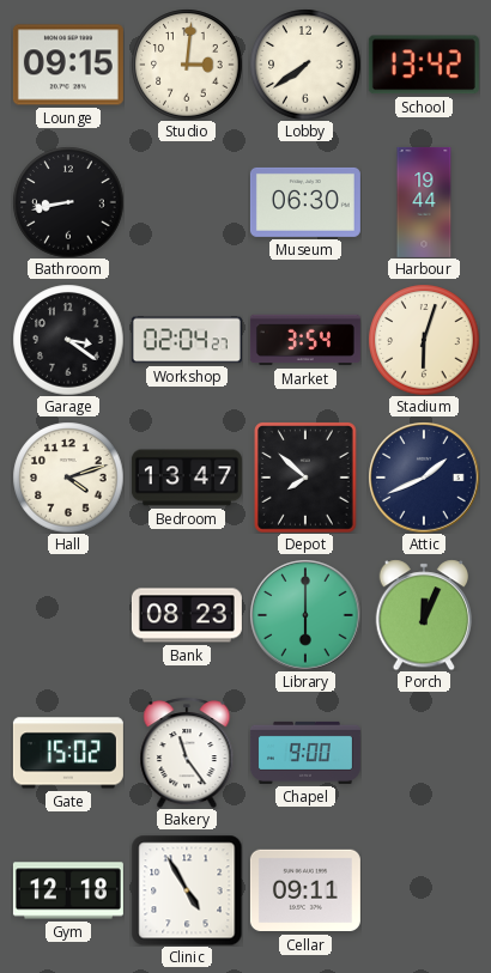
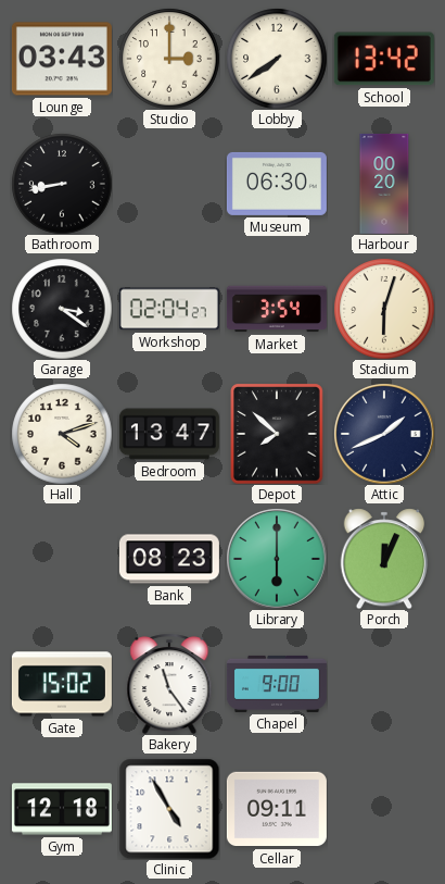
Lounge: 09:15 -> 03:43 (62, 59)
Studio: 3:01 -> 3:00 (169, 59)
Harbour: 19:44 -> 00:20 (384, 184)
